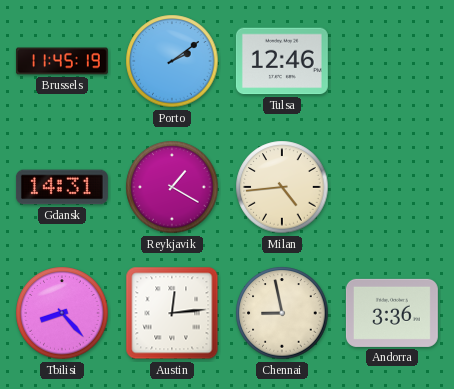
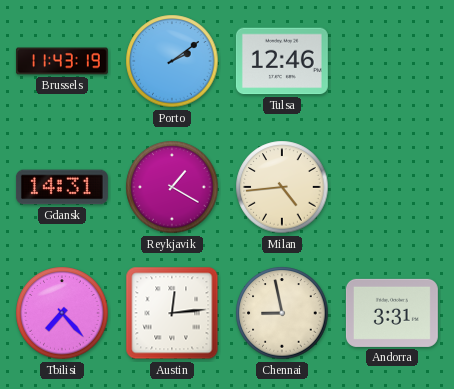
Brussels: 11:45 -> 11:43 (62, 61)
Tbilisi: 8:23 -> 7:23 (62, 313)
Andorra: 3:36 -> 3:31 (392, 313)
